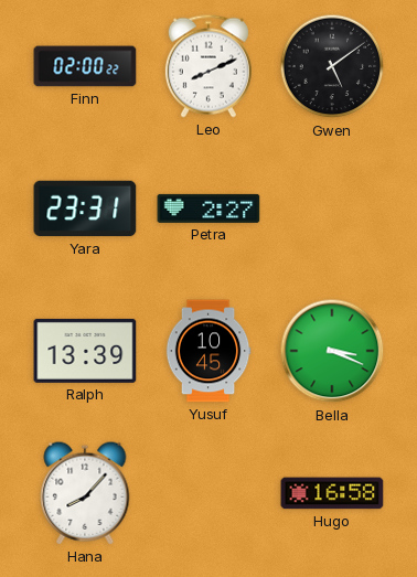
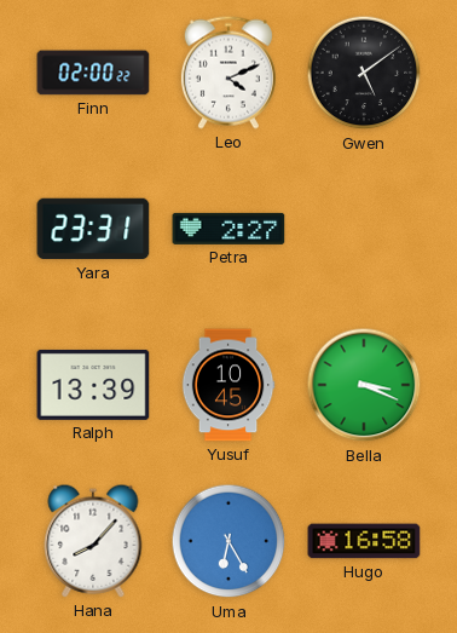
Leo: 8:11 -> 4:11 (228, 73)
Uma: none -> 6:25 (228, 541)
